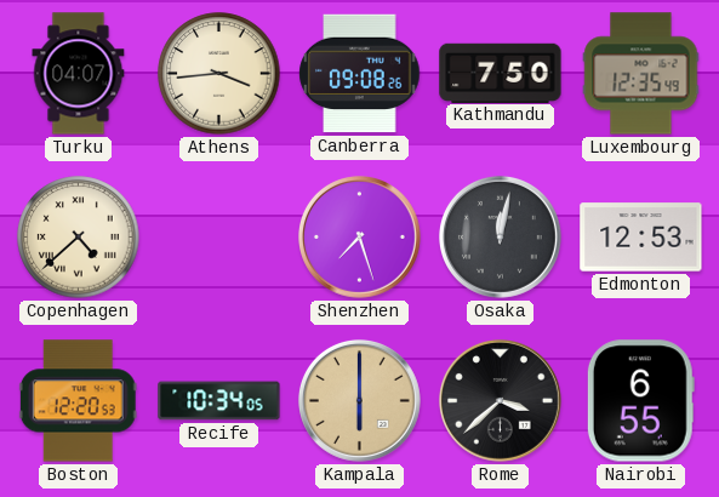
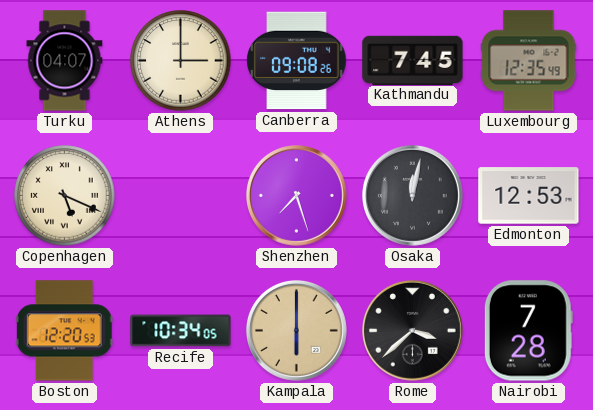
Athens: 3:44 -> 3:00 (181, 61)
Kathmandu: 7:50 -> 7:45 (413, 60)
Copenhagen: 4:38 -> 5:19 (65, 196)
Nairobi: 6:55 -> 7:28 (528, 331)
